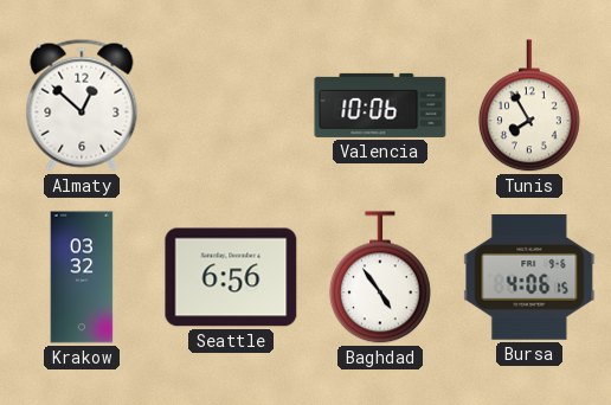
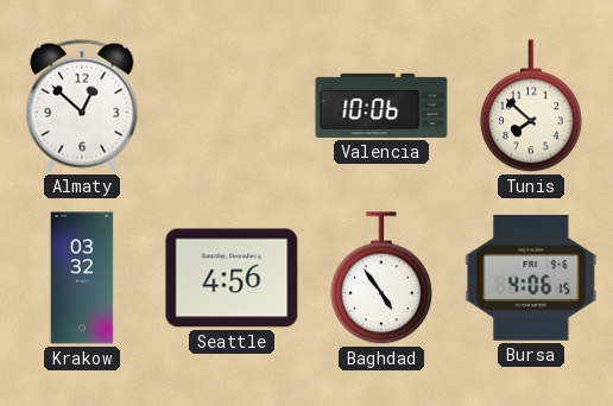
Tunis: 7:55 -> 7:52 (531, 107)
Seattle: 6:56 -> 4:56 (232, 278)
